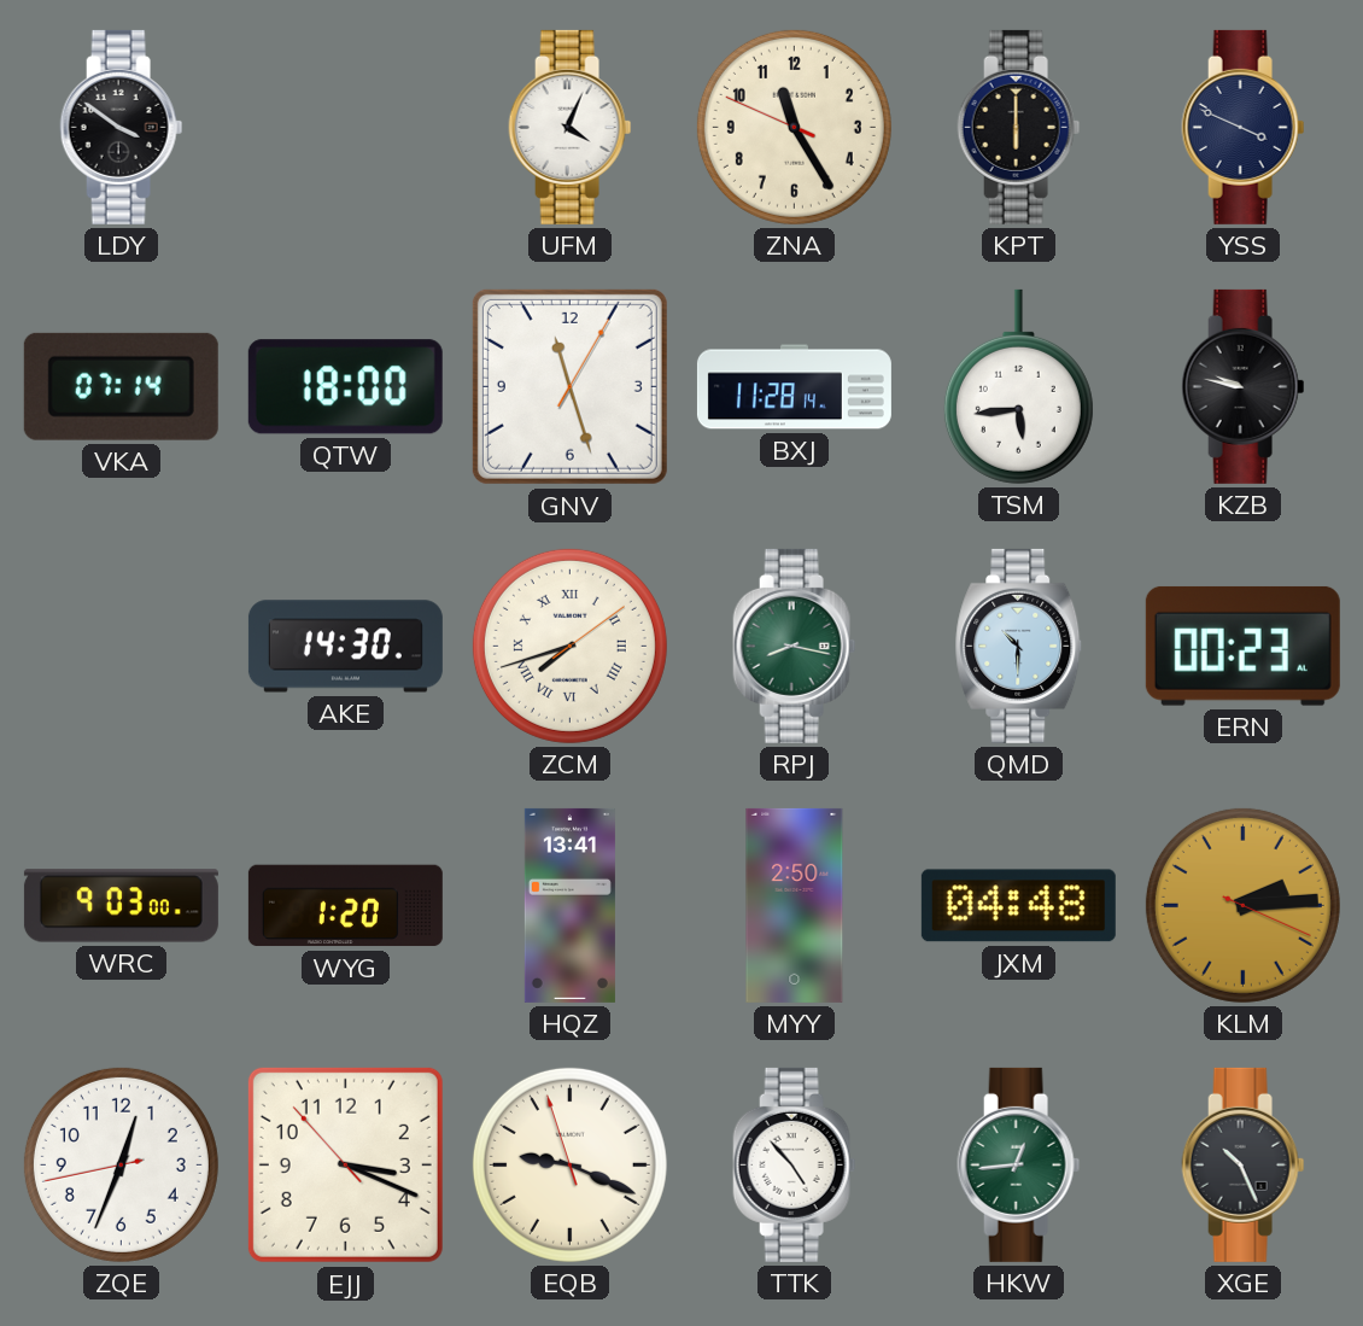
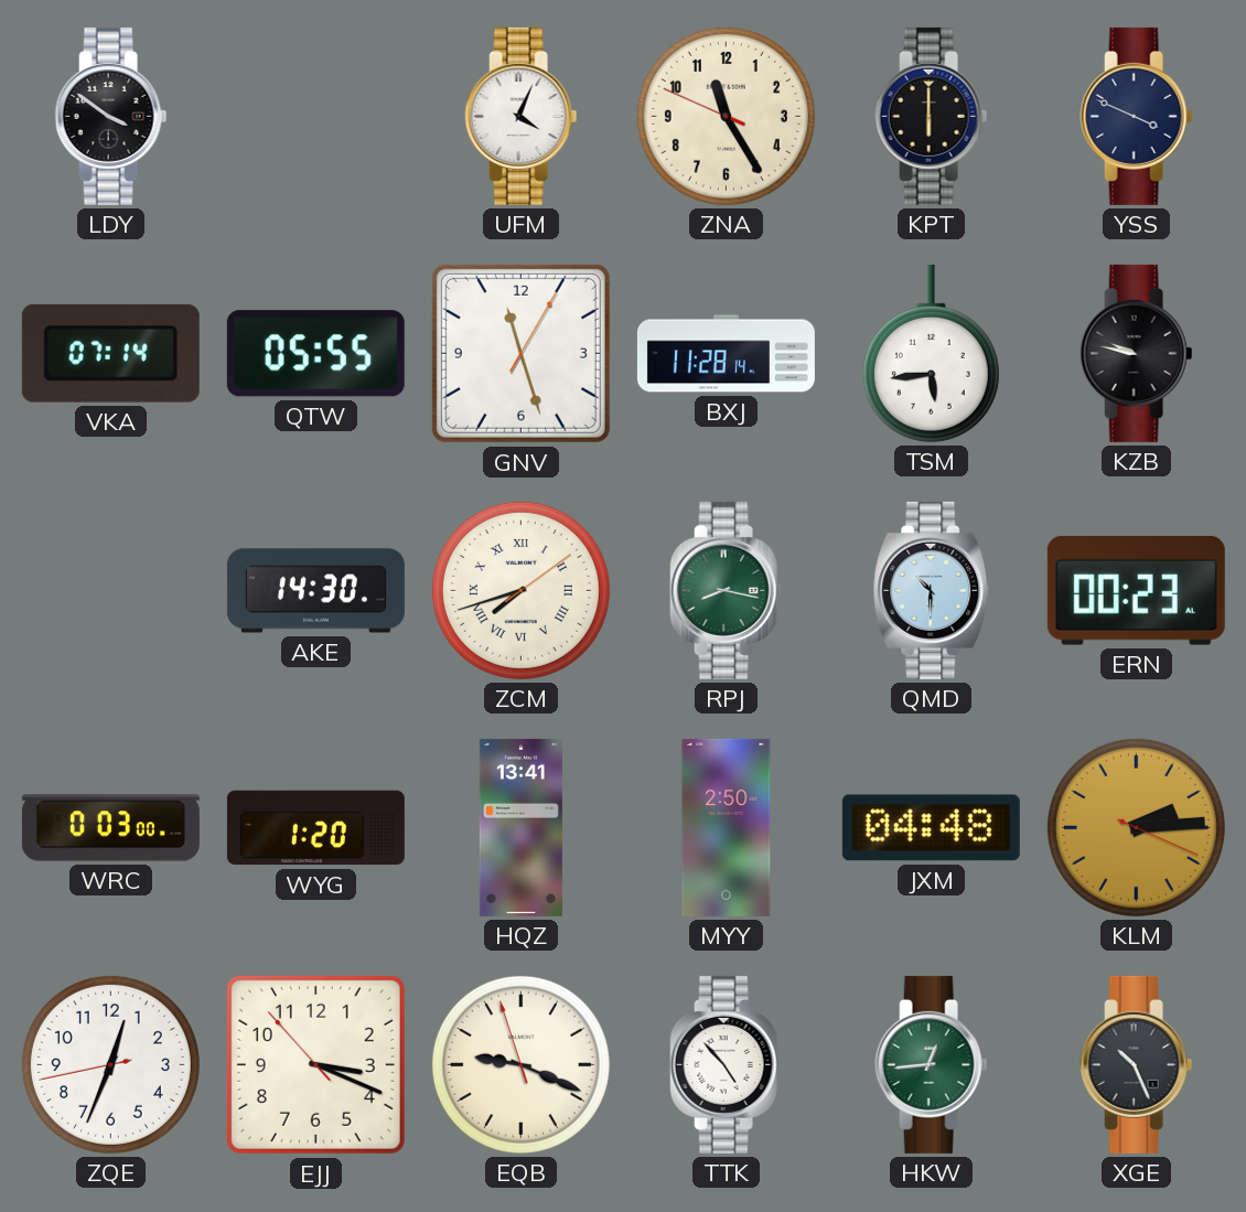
QTW: 18:00 -> 05:55 (315, 354)
WRC: 9:03 -> 0:03 (110, 828)
